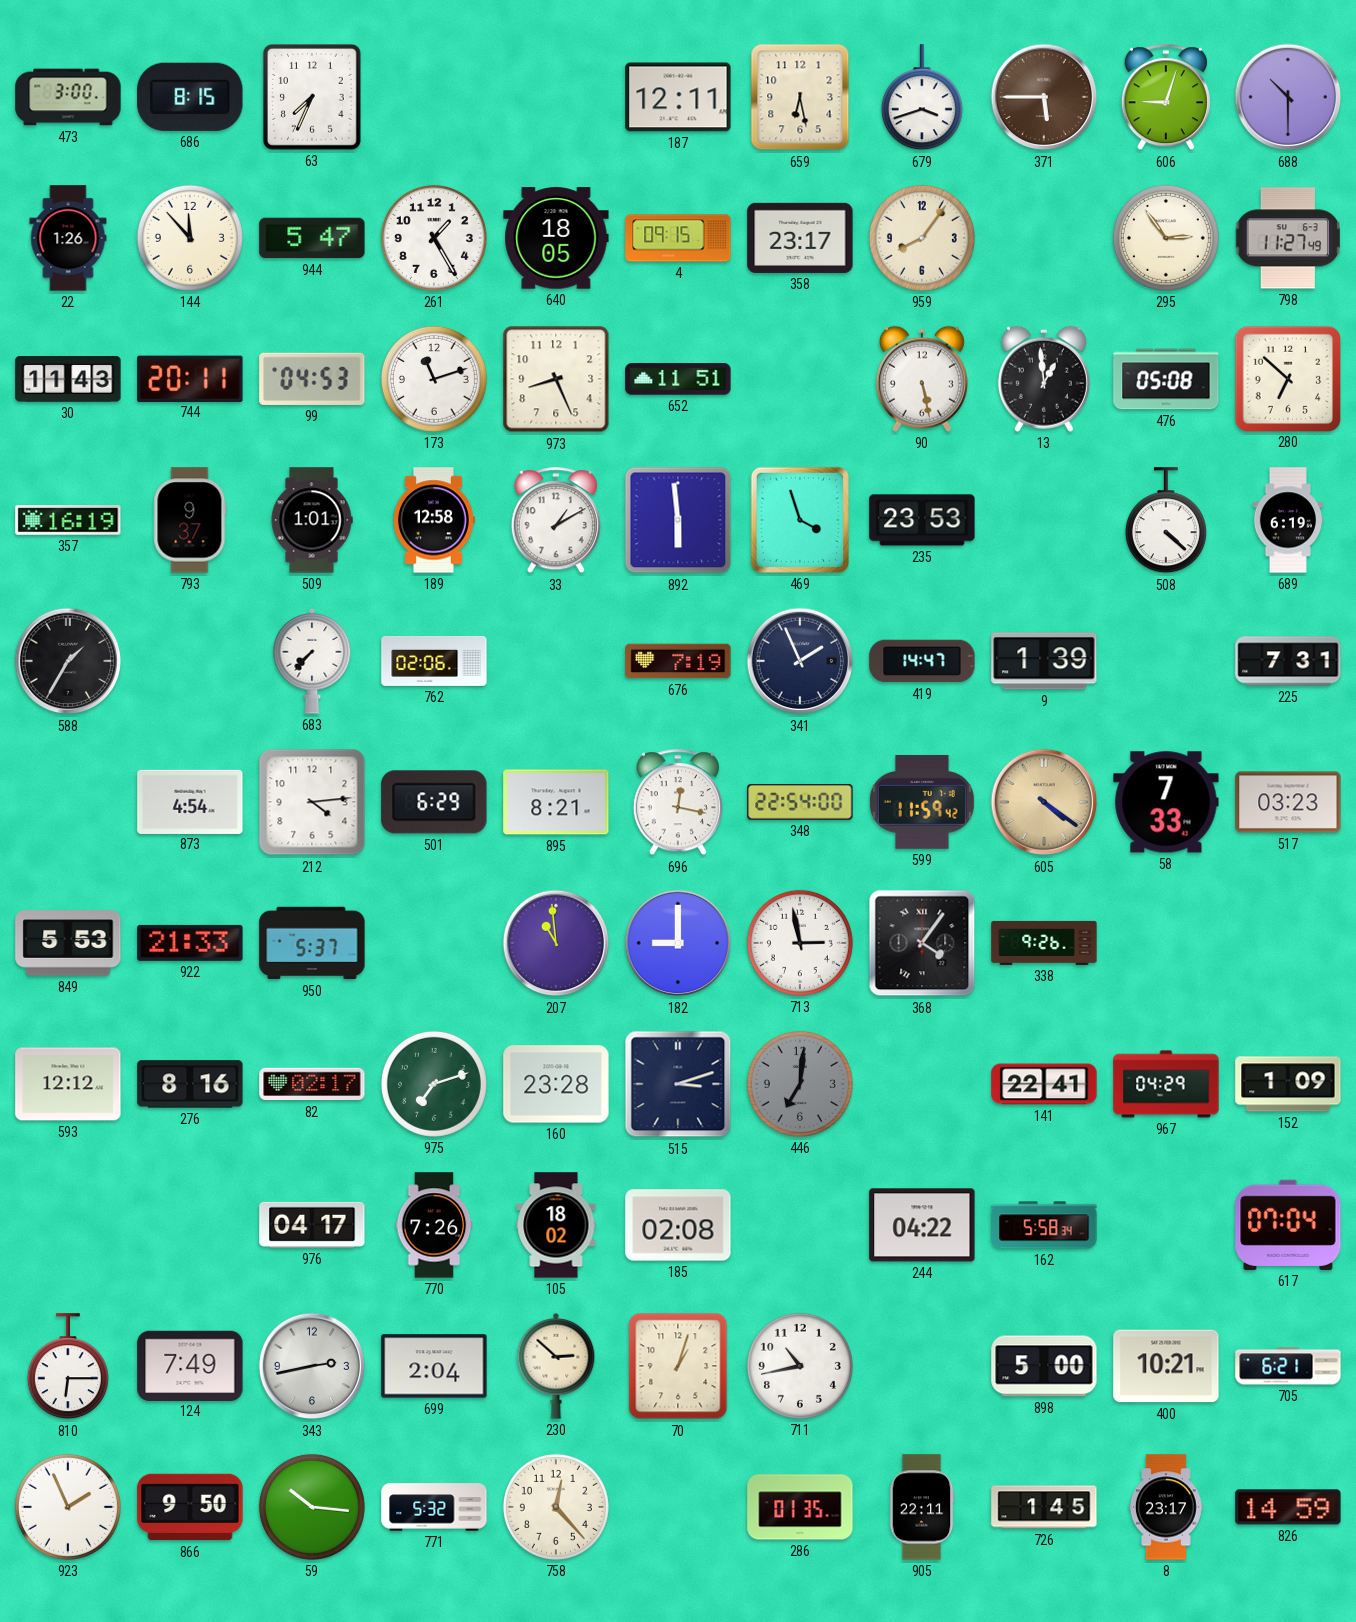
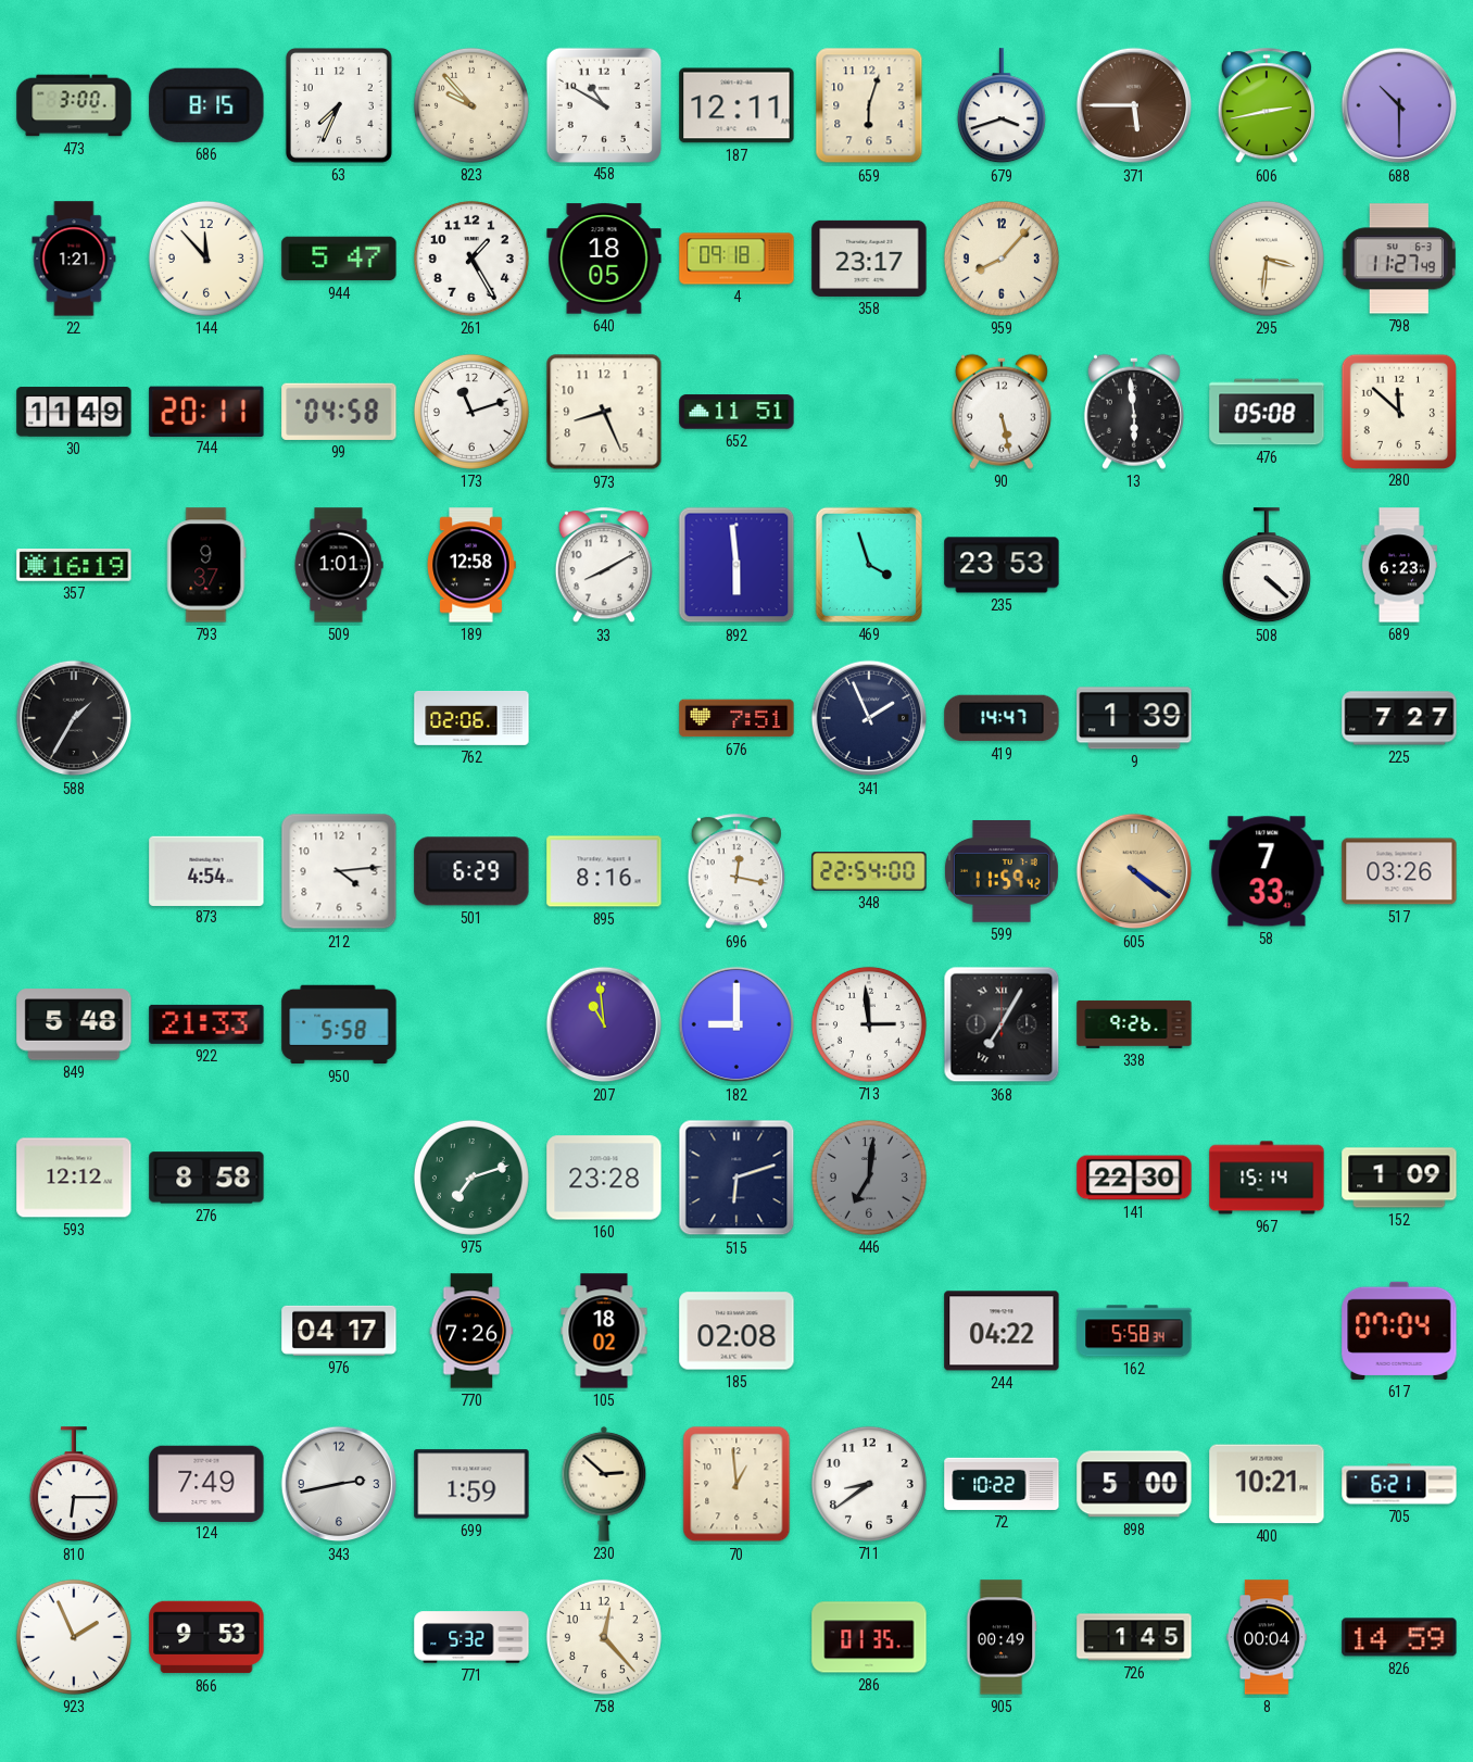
823: none -> 9:53 (471, 105)
458: none -> 10:50 (603, 104)
659: 6:28 -> 6:03 (869, 105)
606: 9:03 -> 2:43 (1267, 106)
22: 1:26 -> 1:21 (74, 259)
4: 09:15 -> 09:18 (736, 259)
959: 8:06 -> 8:07 (1002, 259)
295: 2:54 -> 3:31 (1267, 259)
30: 11:43 -> 11:49 (74, 412)
99: 04:53 -> 04:58 (339, 412)
13: 12:59 -> 5:59 (1134, 412)
280: 6:52 -> 11:52 (1398, 411)
33: 1:10 -> 8:10 (604, 566)
689: 6:19 -> 6:23 (1399, 565)
683: 7:37 -> none (312, 661)
676: 7:19 -> 7:51 (736, 718)
225: 7:31 -> 7:27 (1399, 718)
895: 8:21 -> 8:16 (604, 871)
517: 03:23 -> 03:26 (1399, 871)
849: 5:53 -> 5:48 (74, 1024)
950: 5:37 -> 5:58 (339, 1024)
713: 2:58 -> 2:59 (869, 1024)
368: 4:06 -> 7:05 (1002, 1024)
276: 8:16 -> 8:58 (206, 1178)
82: 02:17 -> none (312, 1084)
515: 3:12 -> 6:12 (736, 1178)
141: 22:41 -> 22:30 (1134, 1178)
967: 04:29 -> 15:14 (1267, 1178)
699: 2:04 -> 1:59 (471, 1484)
70: 1:03 -> 12:59 (736, 1484)
711: 10:43 -> 8:39 (869, 1484)
72: none -> 10:22 (1002, 1484)
866: 9:50 -> 9:53 (206, 1637)
59: 10:16 -> none (312, 1507)
905: 22:11 -> 00:49 (1002, 1637)
8: 23:17 -> 00:04 (1267, 1637)
